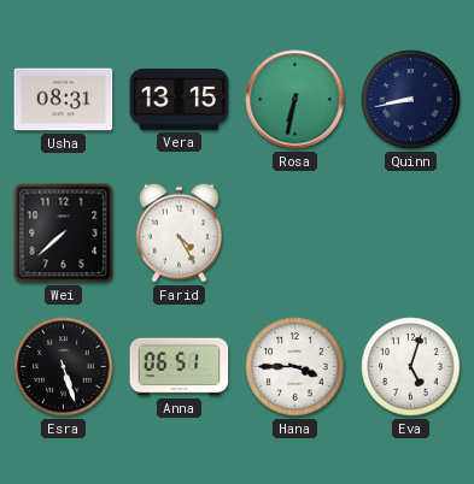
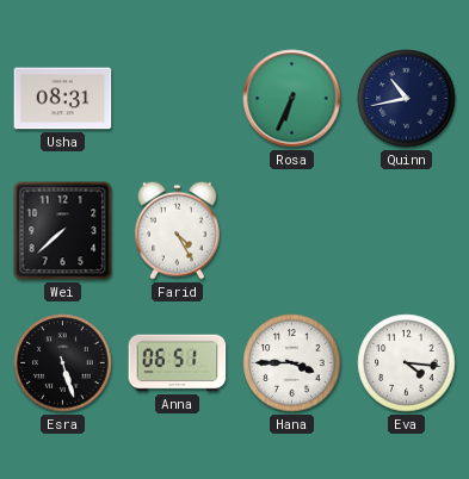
Vera: 13:15 -> none (180, 100)
Rosa: 6:32 -> 6:34 (292, 99)
Quinn: 8:43 -> 10:43 (407, 99)
Eva: 5:03 -> 4:16 (407, 363)
